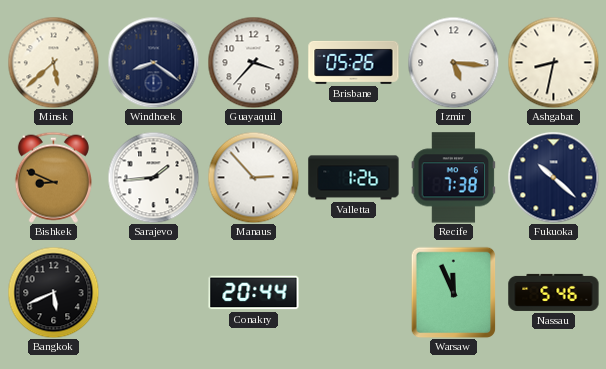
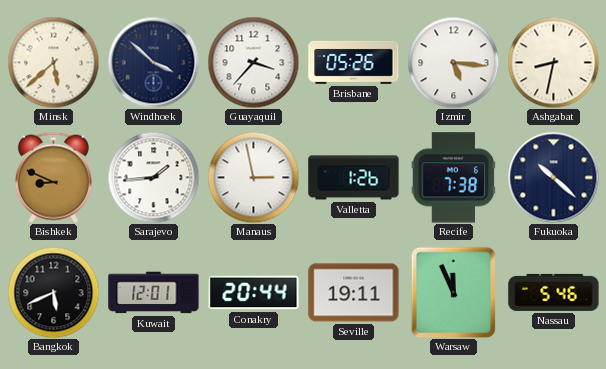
Windhoek: 8:21 -> 3:52 (153, 62)
Manaus: 2:53 -> 2:58 (253, 177)
Kuwait: none -> 12:01 (154, 293)
Seville: none -> 19:11 (354, 293)
